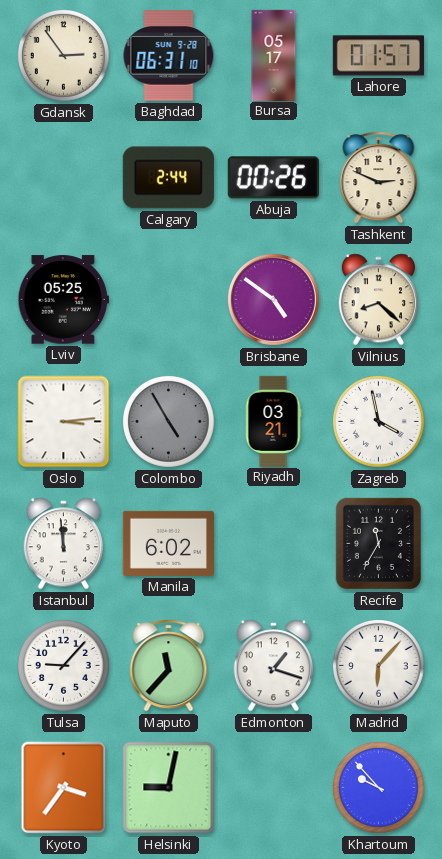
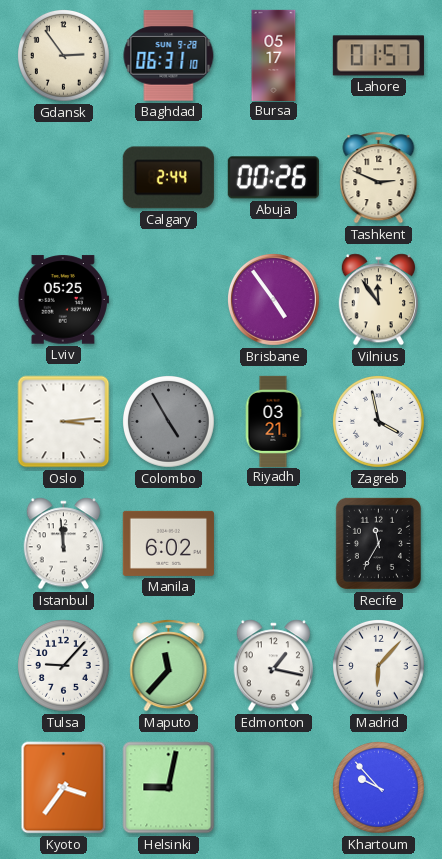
Brisbane: 4:51 -> 4:54 (273, 299)
Vilnius: 8:22 -> 11:54 (378, 300)
Edmonton: 1:18 -> 1:17 (273, 666)
